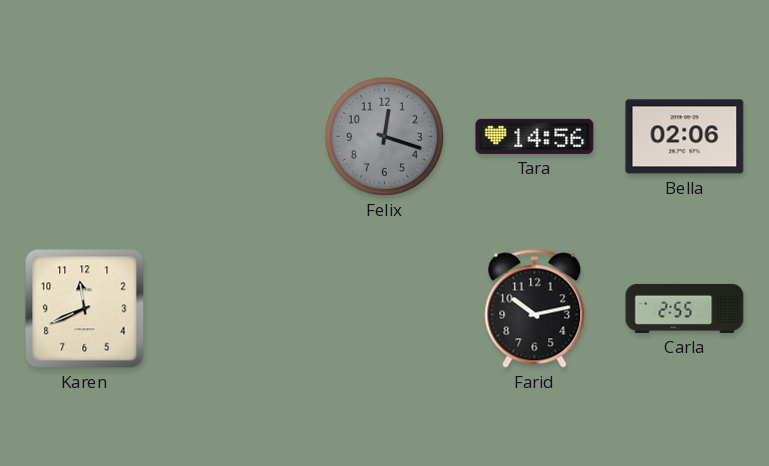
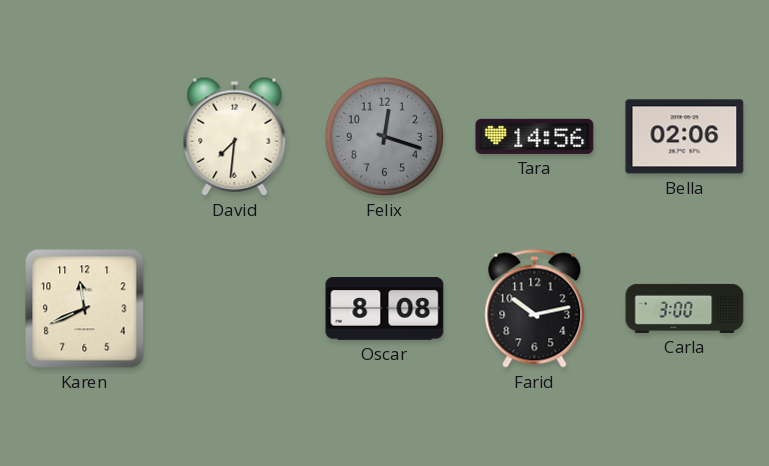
David: none -> 7:31 (235, 136)
Oscar: none -> 8:08 (385, 309)
Carla: 2:55 -> 3:00 (685, 308)
